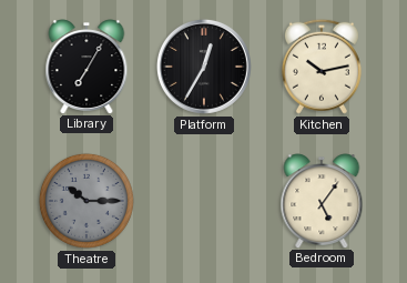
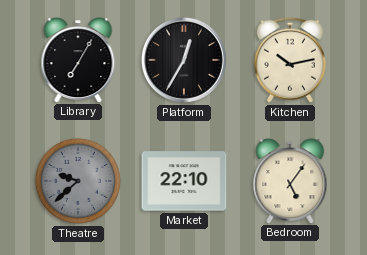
Theatre: 10:15 -> 9:38 (78, 181)
Market: none -> 22:10 (184, 181)
